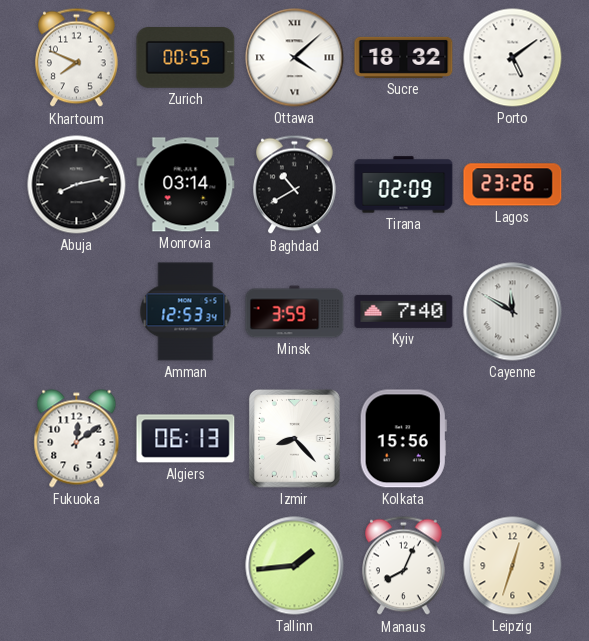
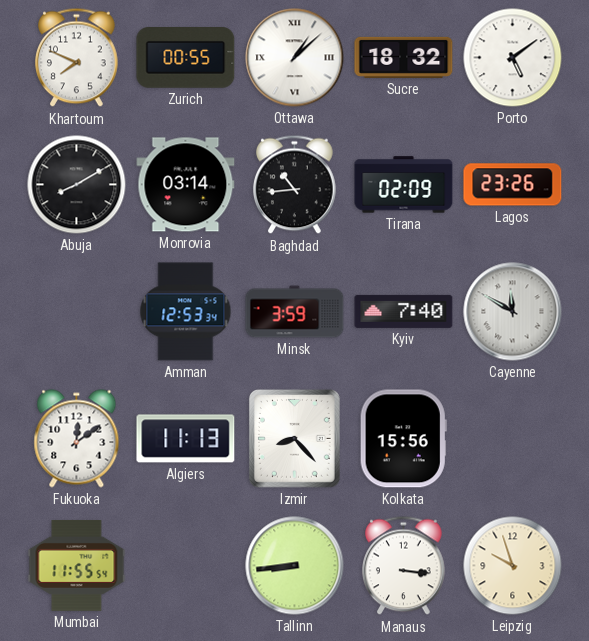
Ottawa: 4:08 -> 1:08 (295, 58)
Abuja: 8:13 -> 8:10 (77, 185)
Baghdad: 10:40 -> 10:44 (295, 185)
Algiers: 06:13 -> 11:13 (186, 439)
Mumbai: none -> 11:55 (77, 565)
Tallinn: 1:44 -> 8:44 (295, 566)
Manaus: 8:04 -> 3:16 (404, 566)
Leipzig: 12:33 -> 9:57 (513, 566)
